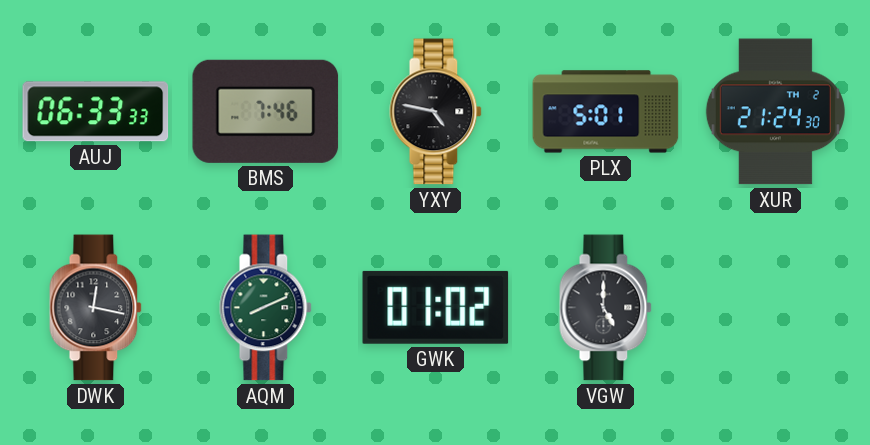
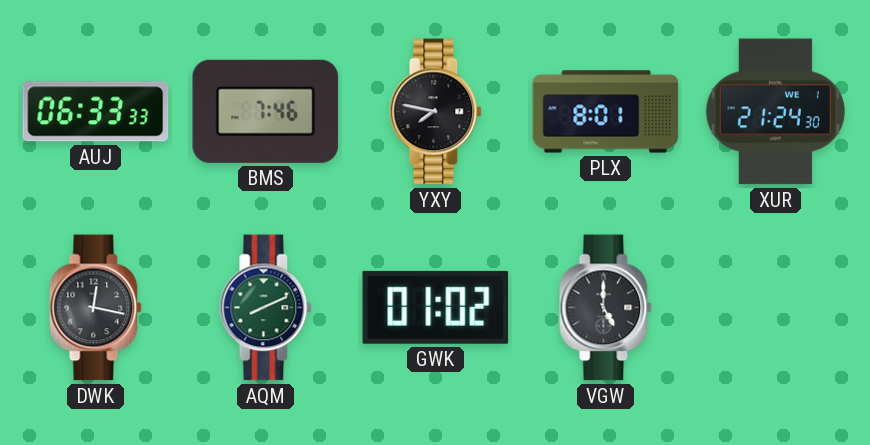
YXY: 4:47 -> 7:47 (436, 112)
PLX: 5:01 -> 8:01 (606, 112)
XUR date: TH 2 -> WE 1 (775, 112)
